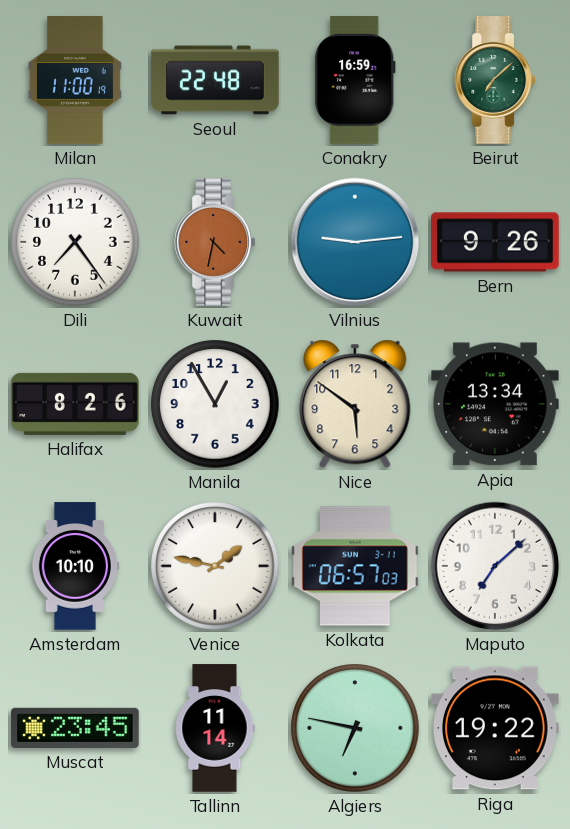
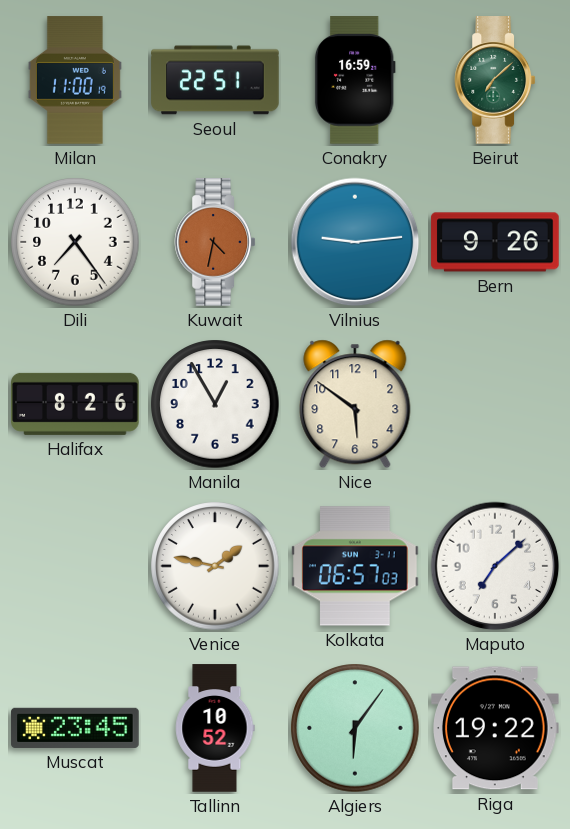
Seoul: 22:48 -> 22:51 (215, 80)
Apia: 13:34 -> none (496, 404)
Amsterdam: 10:10 -> none (75, 566)
Tallinn: 11:14 -> 10:52 (215, 728)
Algiers: 6:47 -> 6:06 (355, 728)
